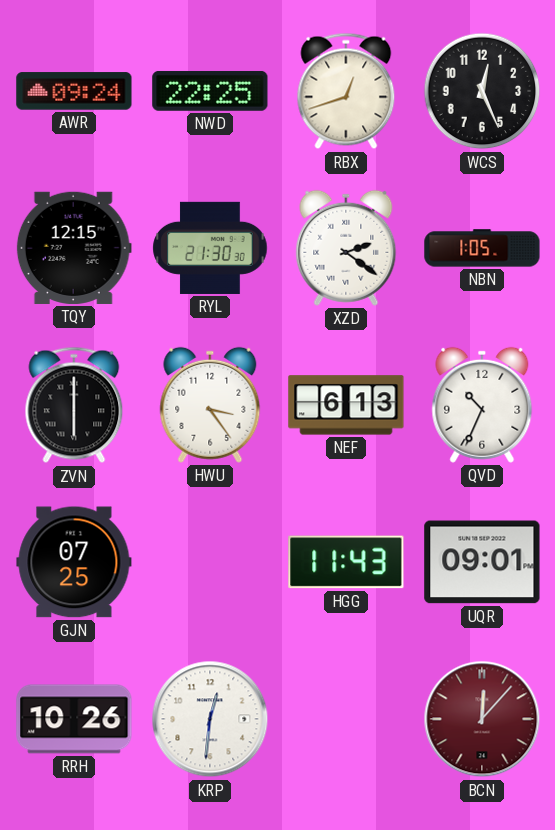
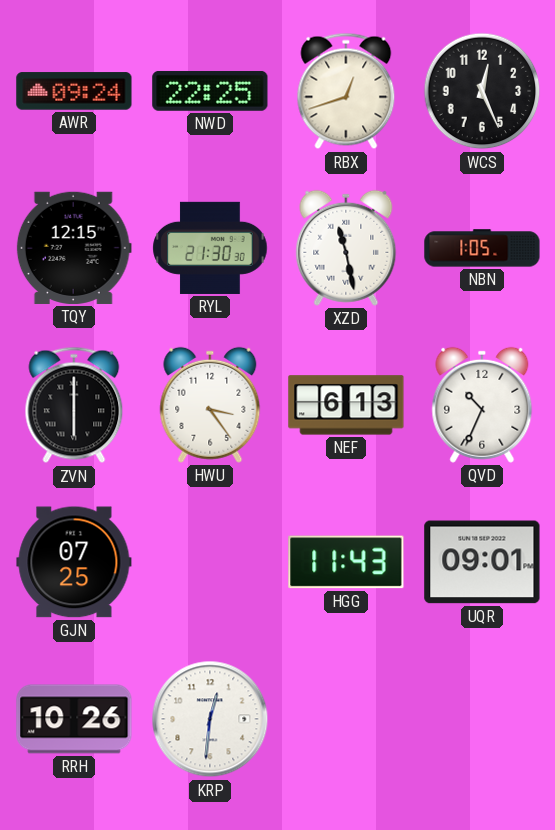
XZD: 2:21 -> 11:28 (346, 248)
BCN: 12:07 -> none (482, 719)
